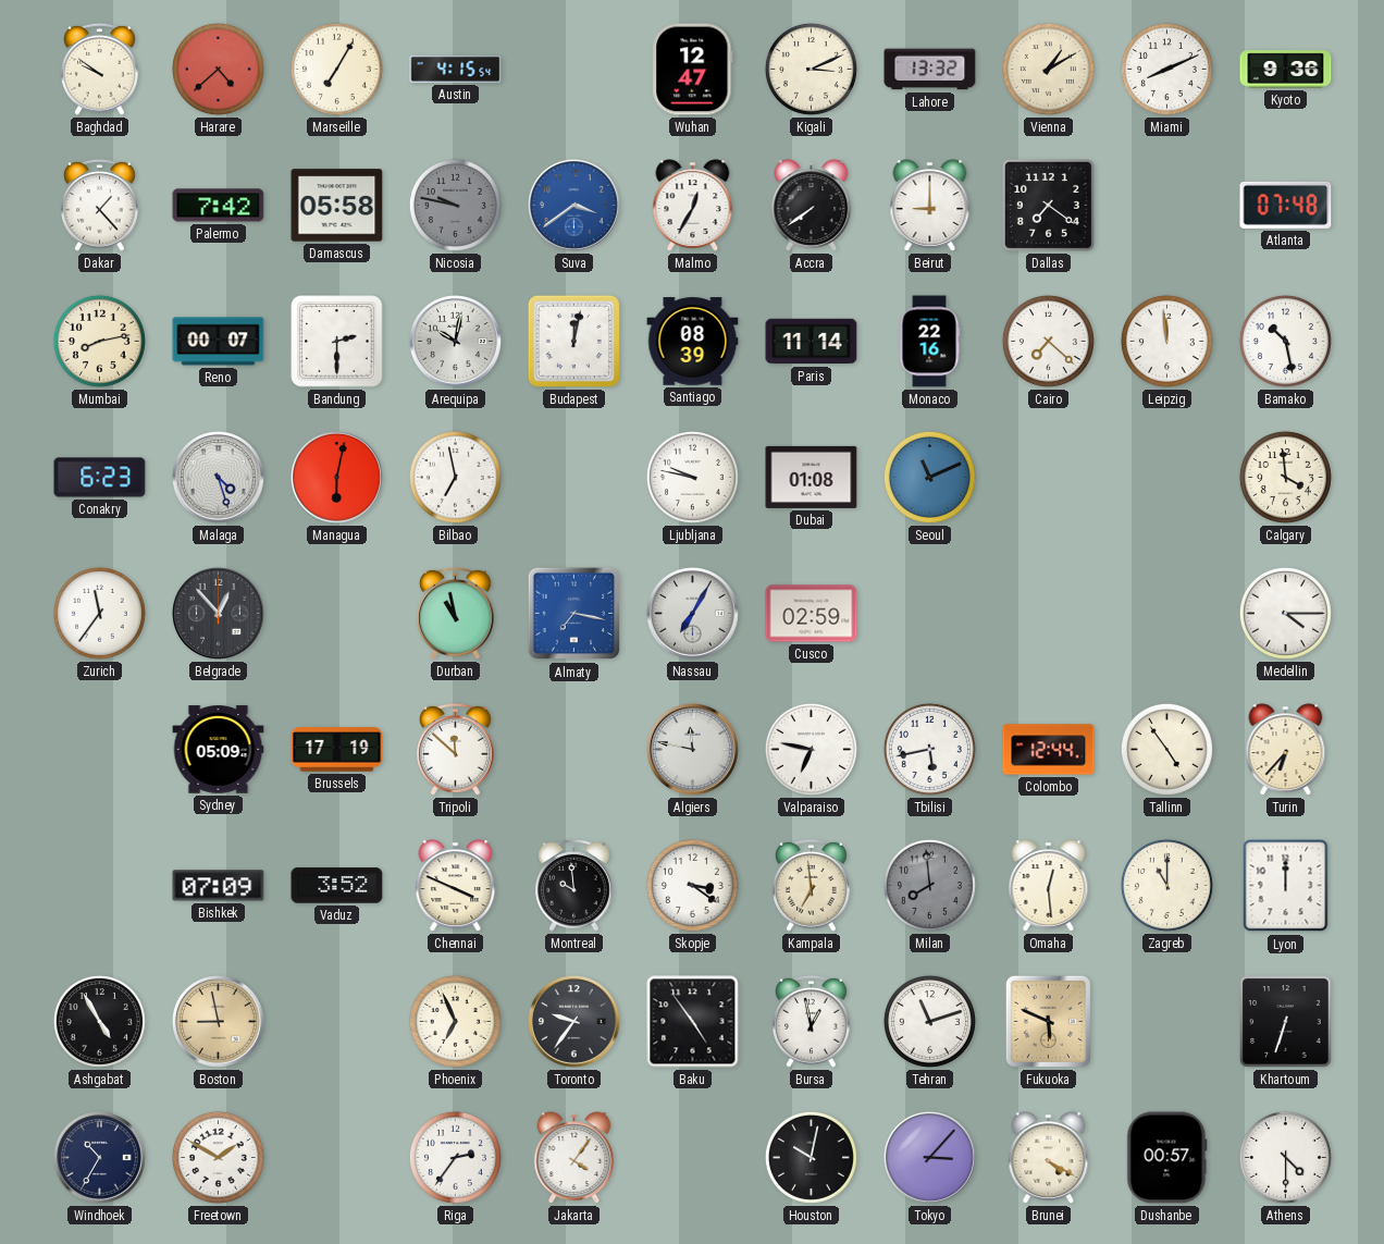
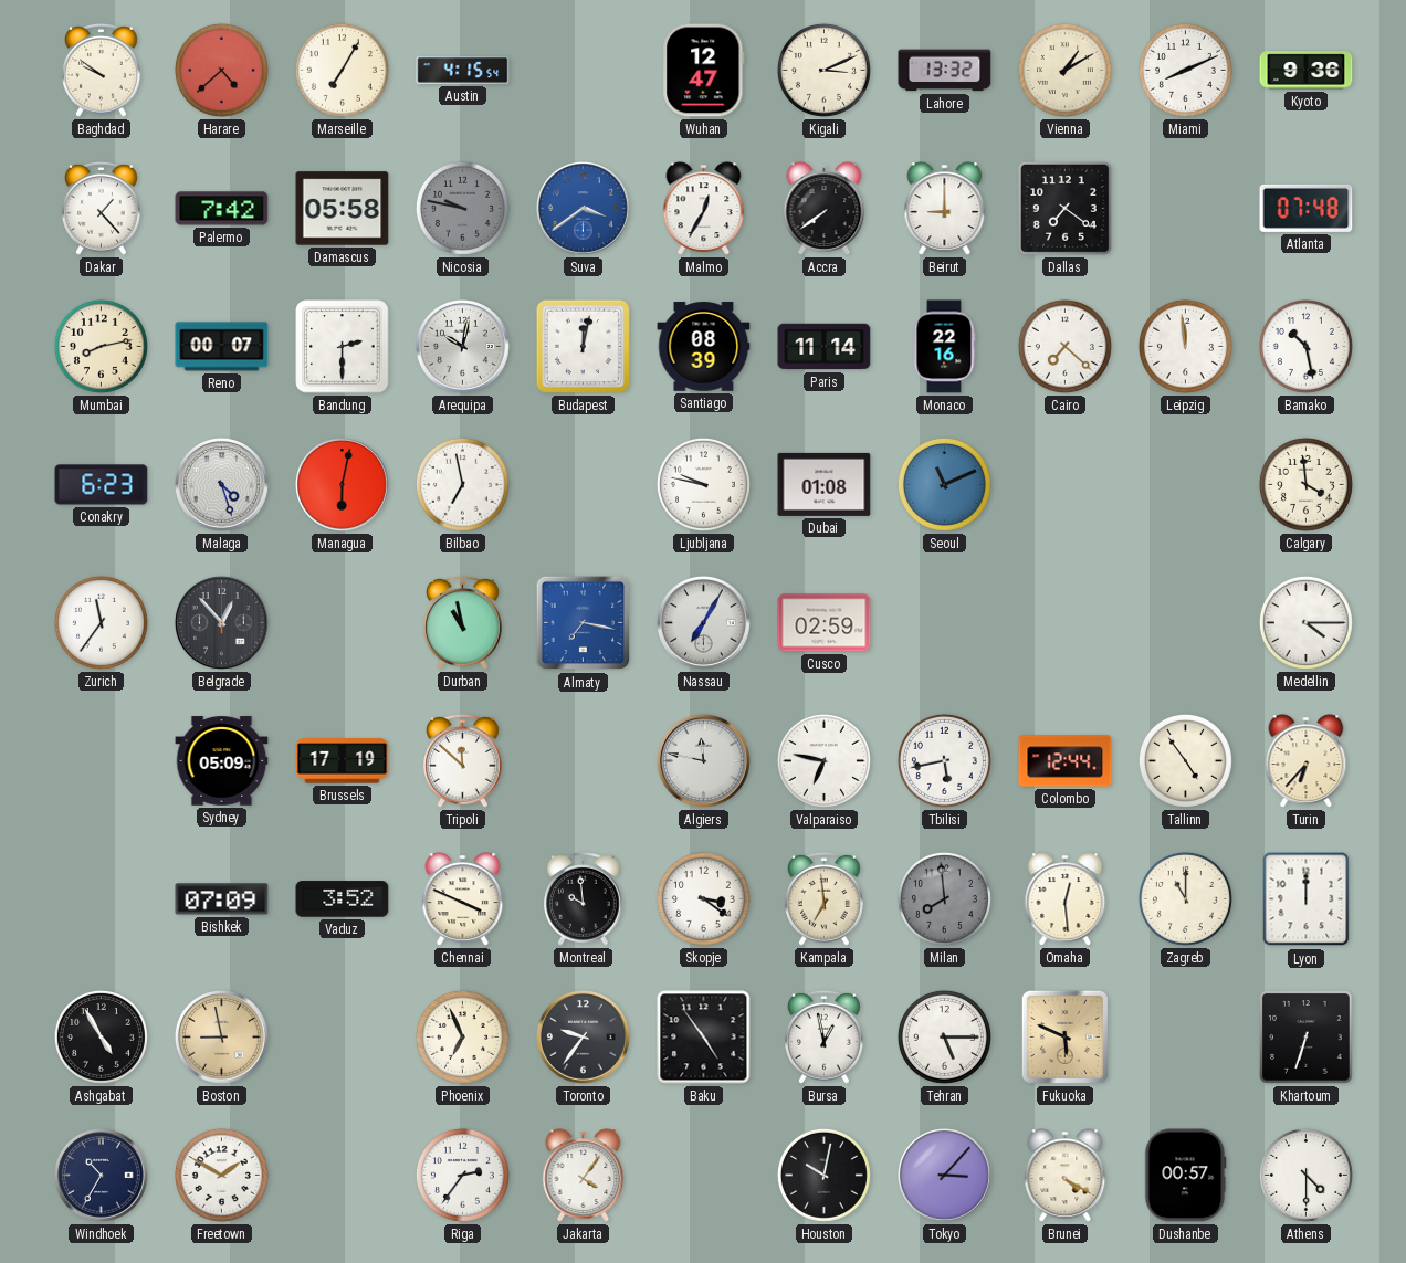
Tehran: 11:12 -> 5:15 (944, 1036)
